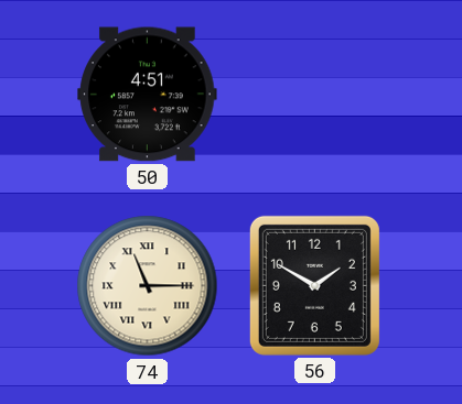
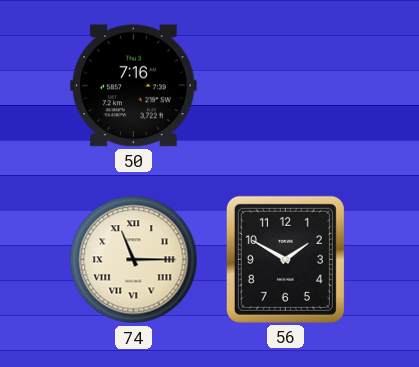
50: 4:51 -> 7:16 (134, 86)
